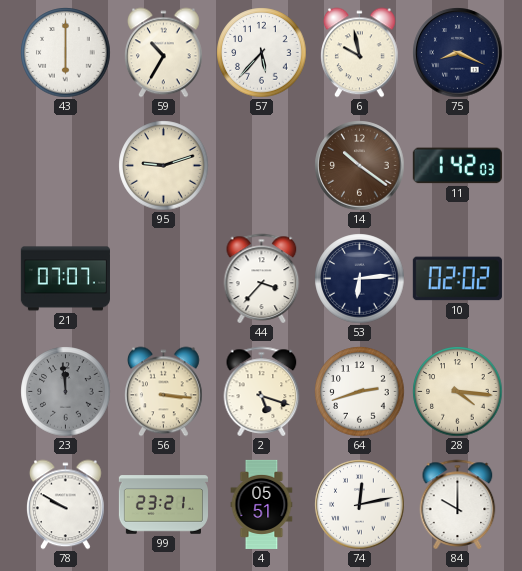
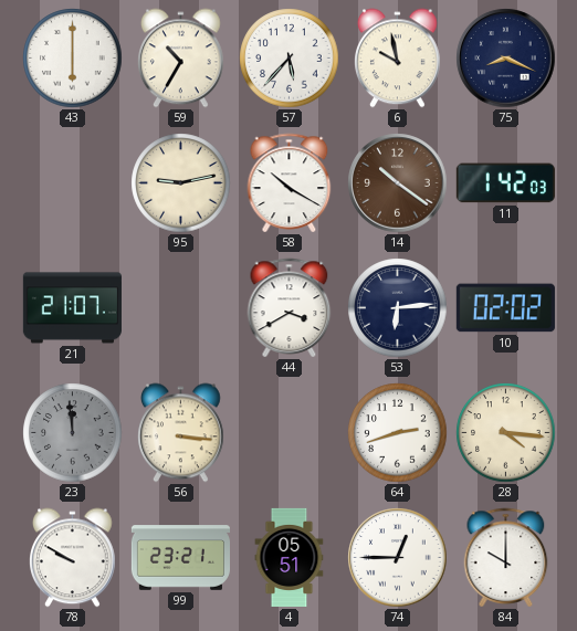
95: 9:12 -> 9:13 (181, 183)
58: none -> 10:20 (290, 182)
21: 07:07 -> 21:07 (72, 308)
44: 3:37 -> 3:40 (290, 307)
2: 5:18 -> none (262, 391)
74: 12:13 -> 12:45 (398, 558)
